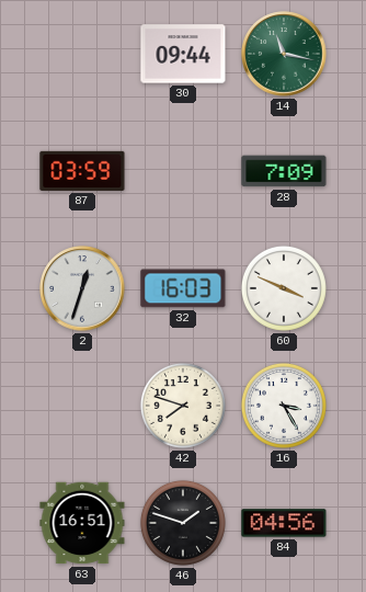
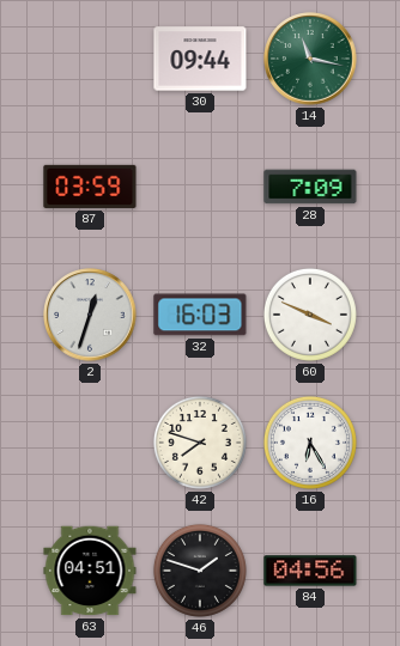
16: 3:25 -> 6:25 (310, 443)
63: 16:51 -> 04:51 (90, 571)
